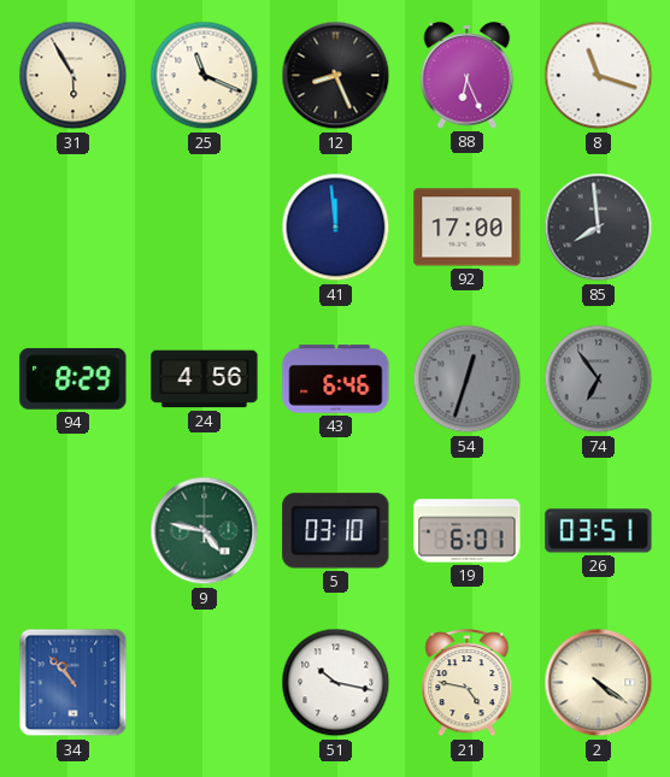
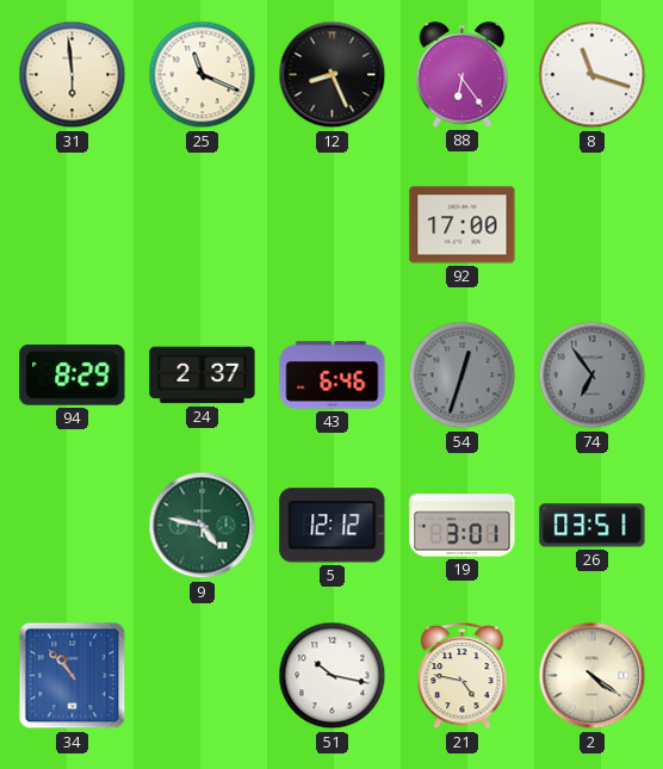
31: 5:55 -> 5:59 (73, 75)
88: 6:26 -> 6:24 (463, 75)
41: 11:59 -> none (336, 228)
85: 7:59 -> none (599, 228)
24: 4:56 -> 2:37 (203, 376)
5: 03:10 -> 12:12 (333, 526)
19: 6:01 -> 3:01 (463, 526)
